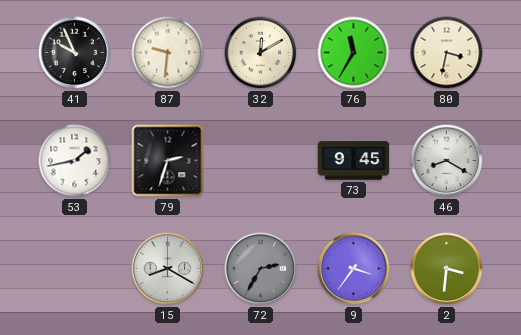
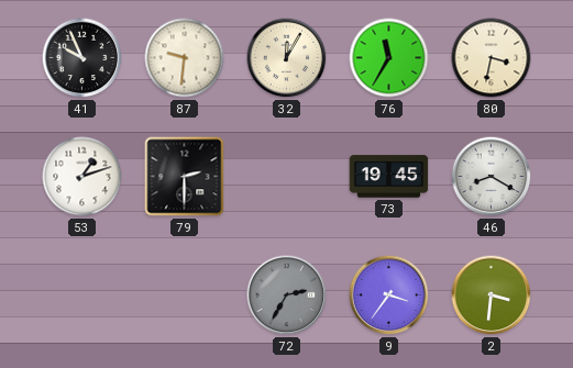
32: 12:10 -> 12:05 (287, 58)
53: 1:43 -> 1:12 (82, 177)
79: 2:33 -> 2:30 (185, 177)
73: 9:45 -> 19:45 (389, 177)
15: 8:20 -> none (168, 269)
